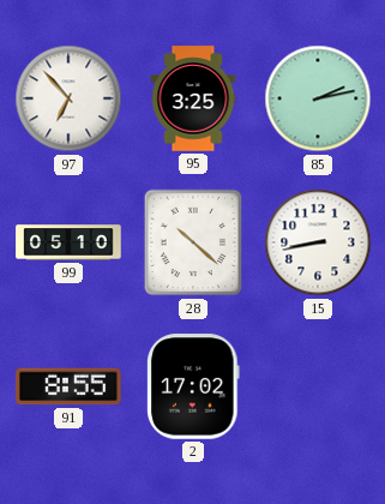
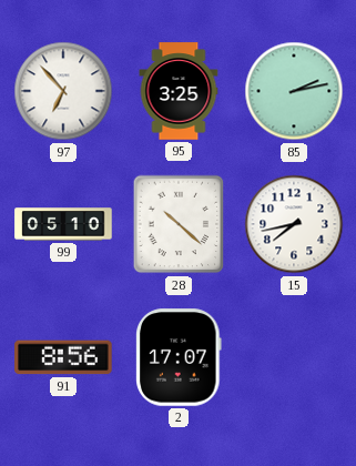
15: 8:43 -> 7:43 (294, 224)
91: 8:55 -> 8:56 (63, 357)
2: 17:02 -> 17:07 (179, 357)
